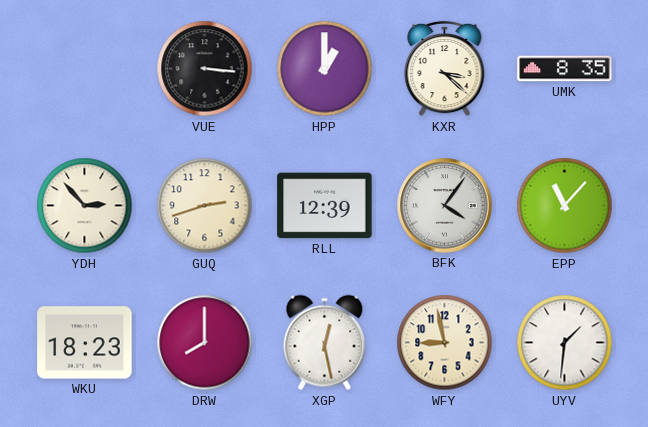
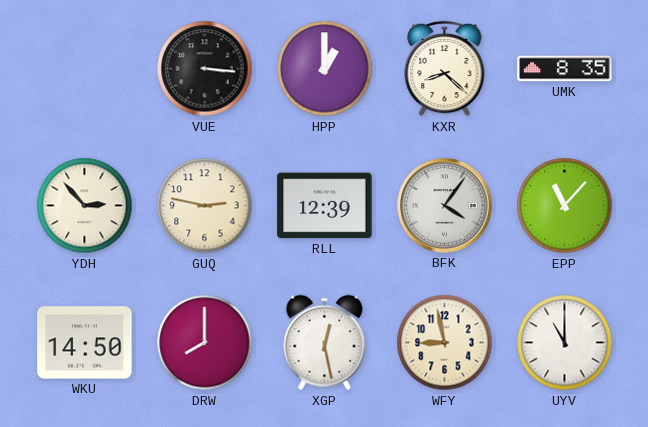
KXR: 3:22 -> 8:22 (445, 69)
GUQ: 2:42 -> 2:47 (205, 206)
WKU: 18:23 -> 14:50 (85, 343)
UYV: 1:31 -> 11:00 (565, 343)
